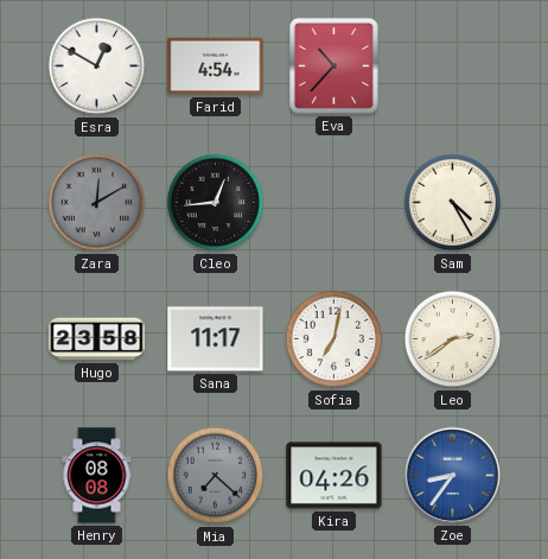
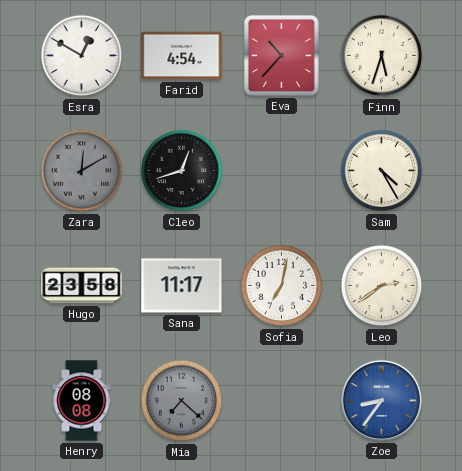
Finn: none -> 5:33 (382, 56)
Cleo: 12:44 -> 12:42 (182, 171)
Kira: 04:26 -> none (334, 476)
